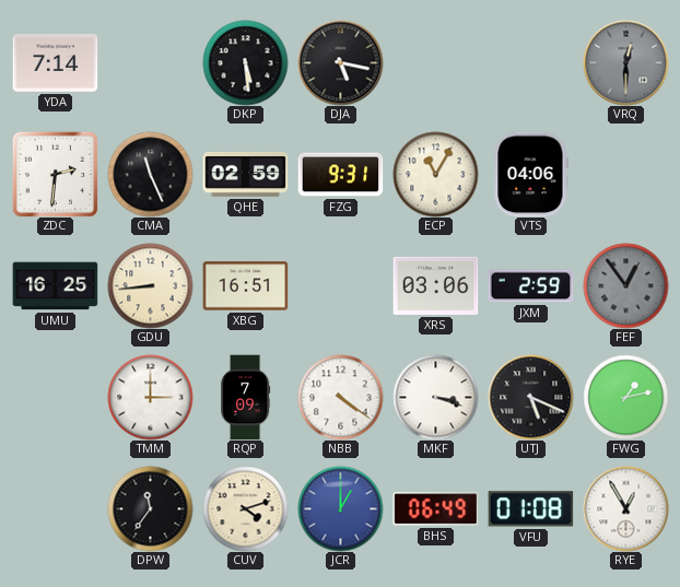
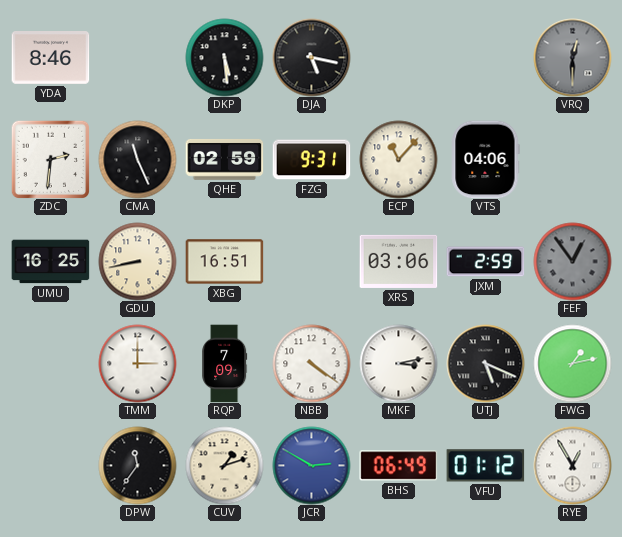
YDA: 7:14 -> 8:46 (50, 58)
ECP: 11:05 -> 11:07 (398, 159)
GDU: 8:44 -> 8:43 (137, 261)
MKF: 3:18 -> 3:13 (398, 363)
CUV: 4:12 -> 1:12 (224, 465)
JCR: 1:00 -> 2:50 (311, 465)
VFU: 01:08 -> 01:12 (485, 466)
